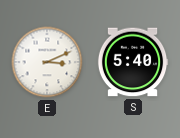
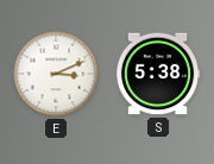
S: 5:40 -> 5:38 (158, 74)
